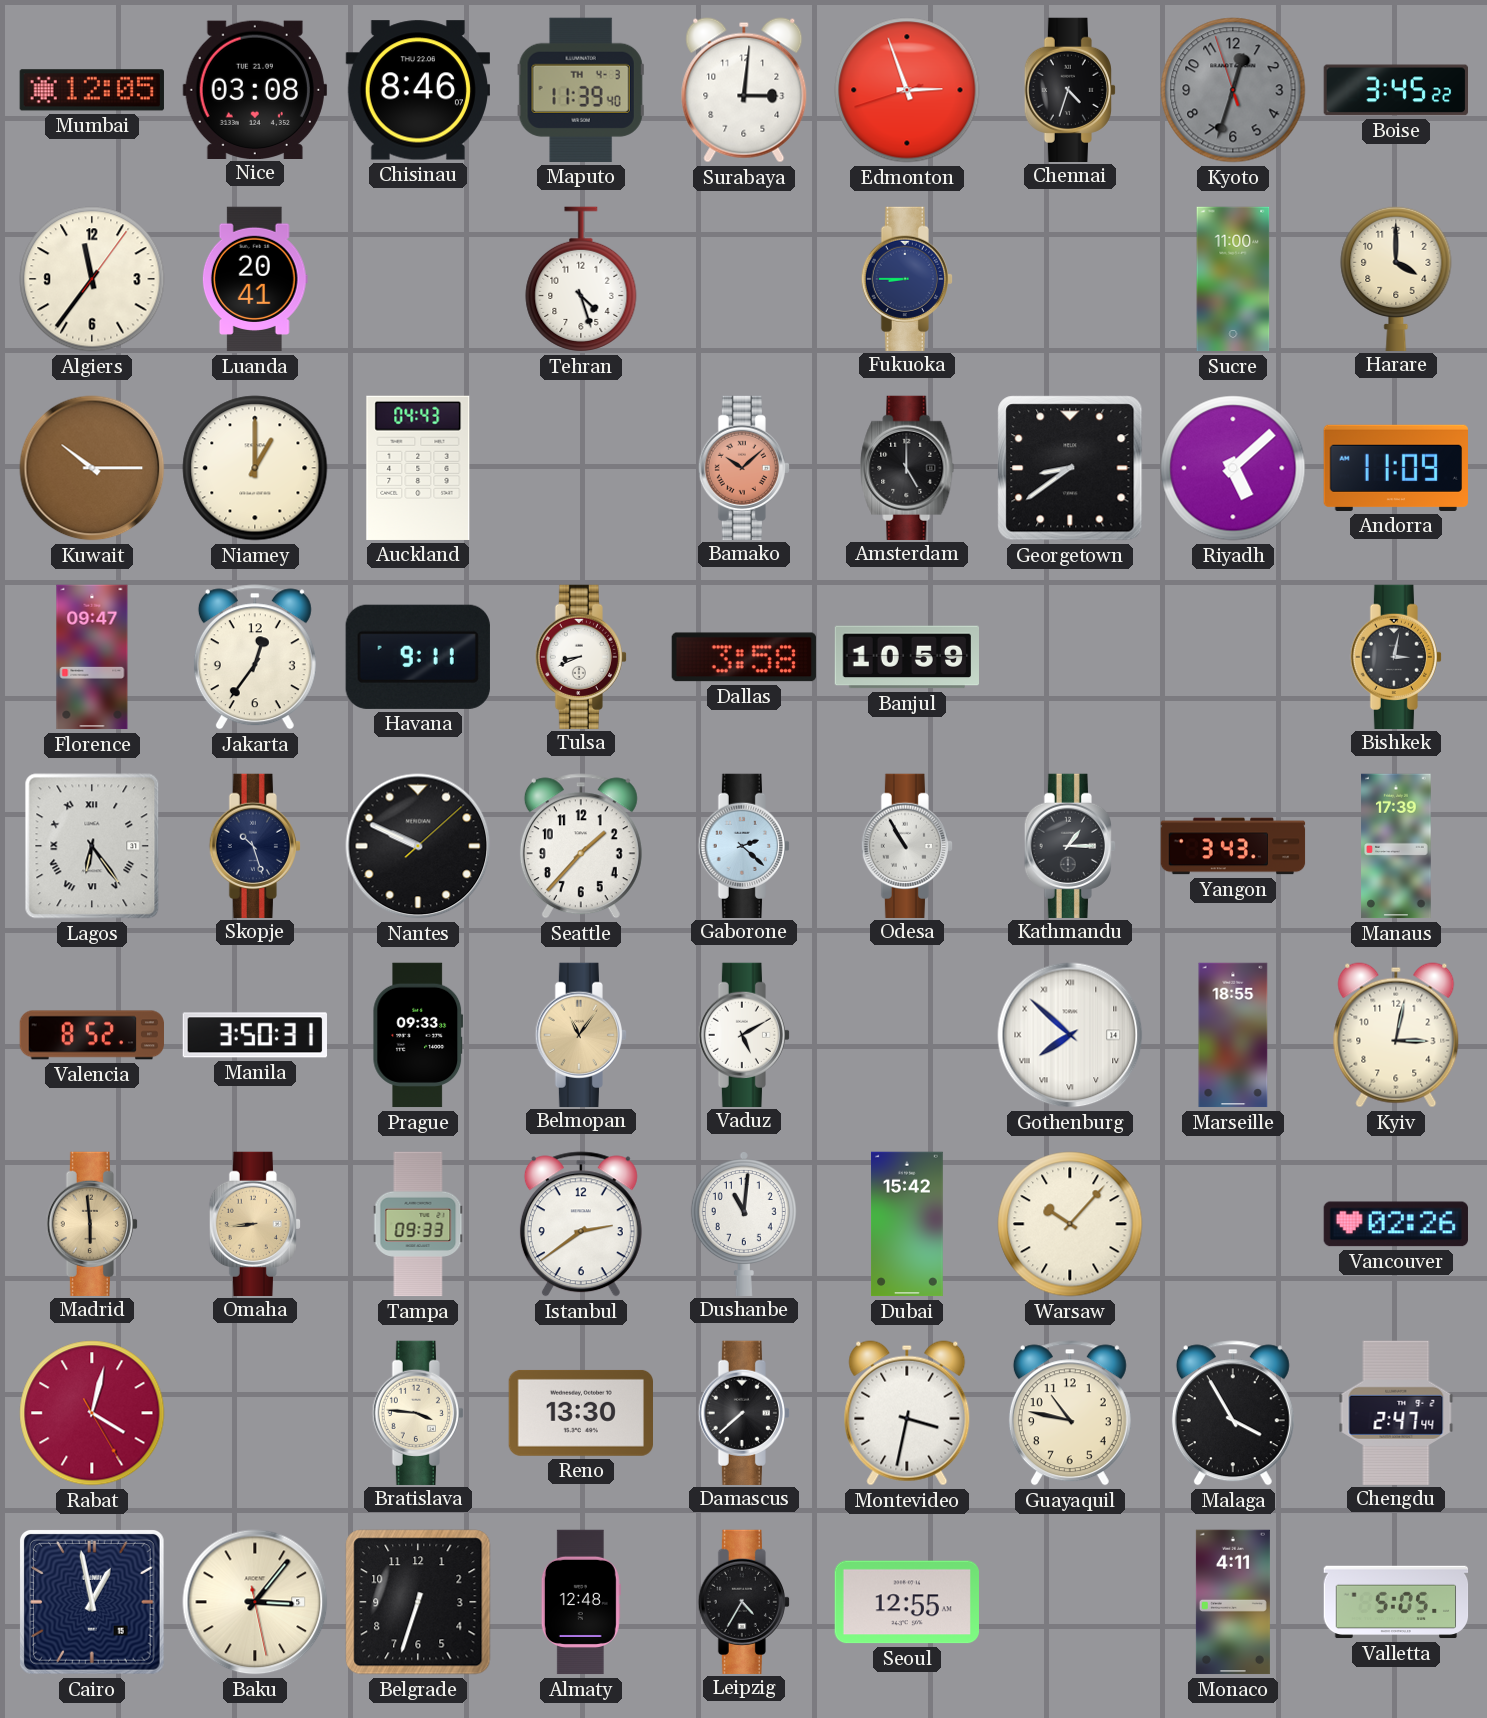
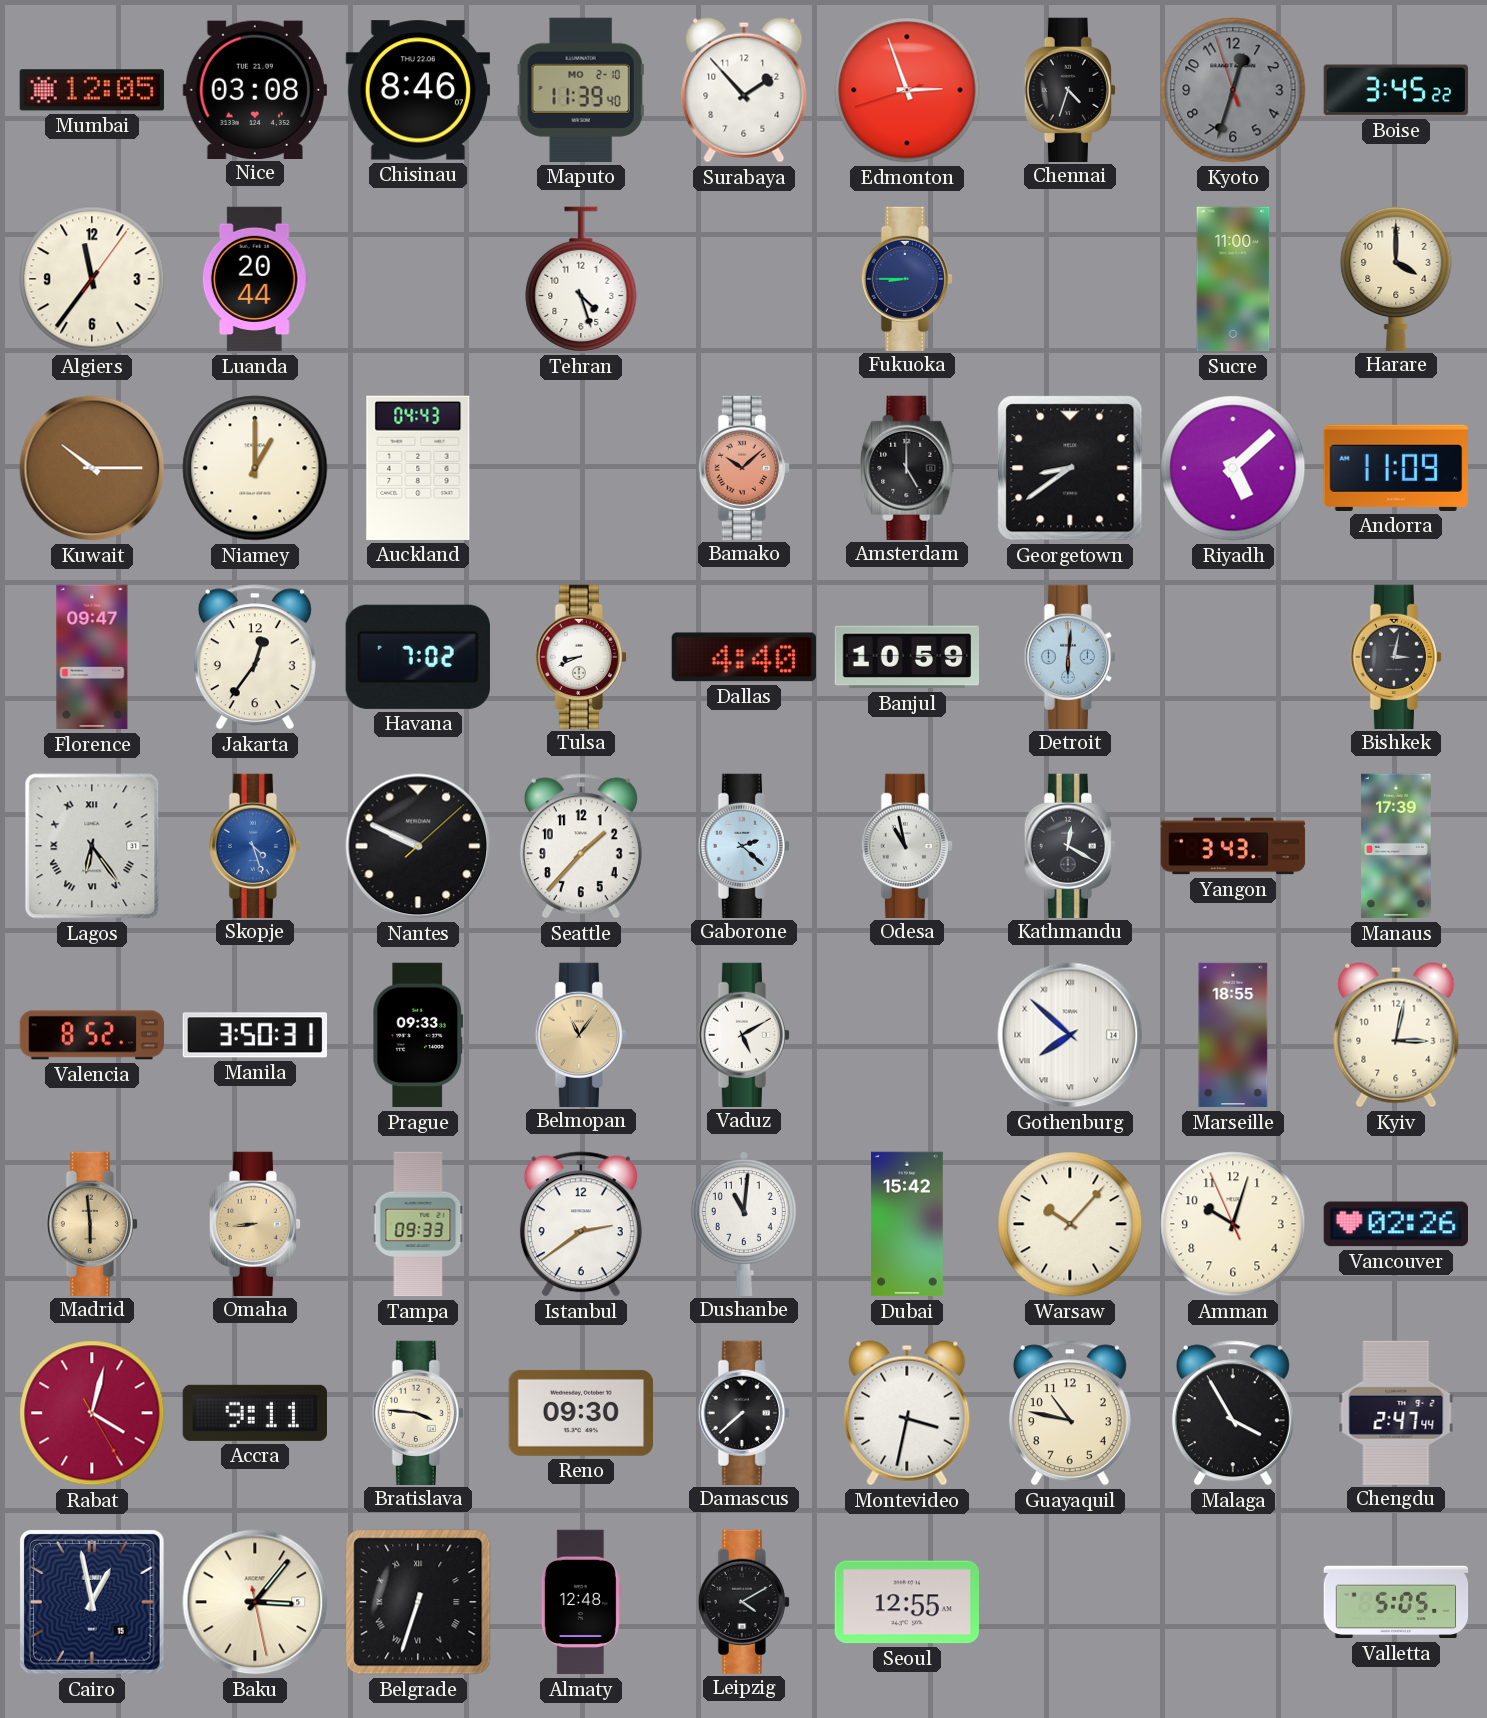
Maputo date: TH 4-3 -> MO 2-10 (581, 90)
Surabaya: 3:01 -> 1:53 (744, 90)
Luanda: 20:41 -> 20:44 (255, 279)
Havana: 9:11 -> 7:02 (418, 657)
Dallas: 3:58 -> 4:40 (744, 657)
Detroit: none -> 6:01 (1069, 656)
Skopje: 10:27 -> 4:27 (254, 845)
Skopje dial: navy -> blue (254, 845)
Odesa: 10:55 -> 10:58 (906, 845)
Kathmandu: 1:15 -> 12:20 (1069, 845)
Amman: none -> 10:02 (1233, 1224)
Accra: none -> 9:11 (254, 1413)
Reno: 13:30 -> 09:30 (580, 1413)
Belgrade numerals: Arabic -> Roman (418, 1602)
Leipzig: 4:35 -> 4:10 (743, 1601)
Monaco: 4:11 -> none (1233, 1602)
